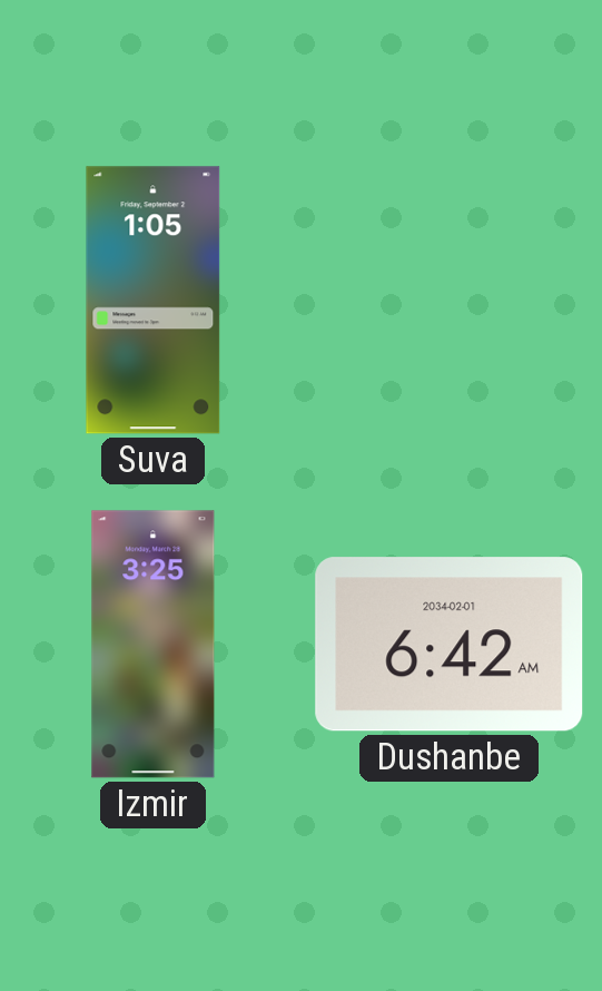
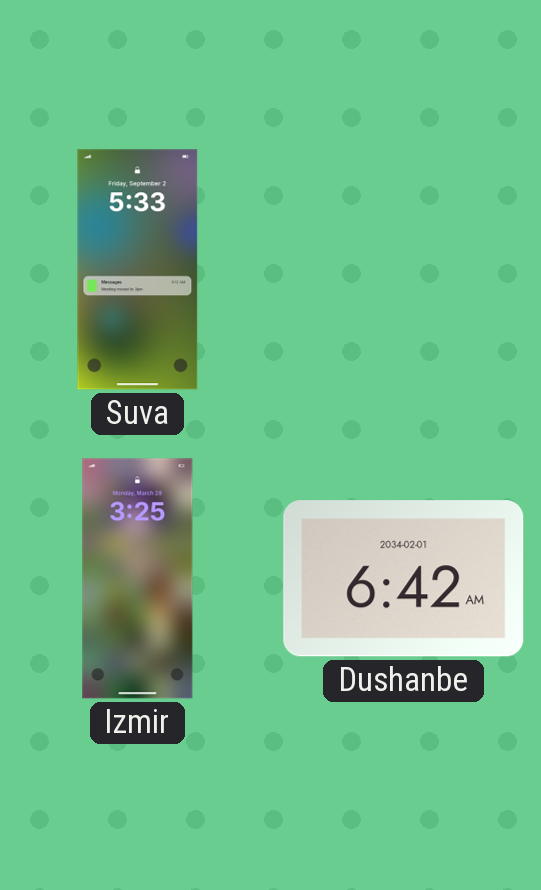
Suva: 1:05 -> 5:33 (138, 270)
